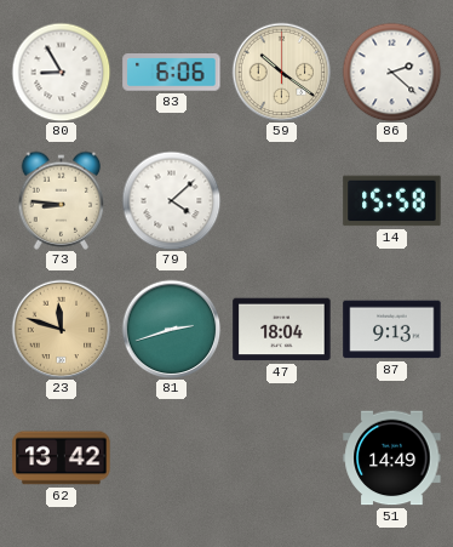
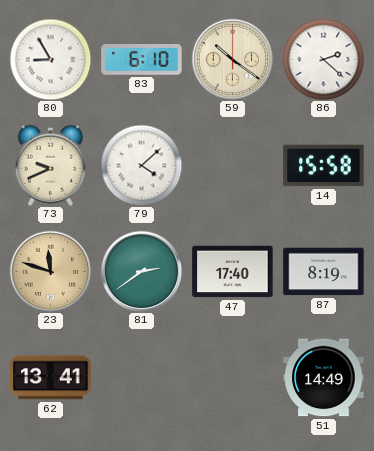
83: 6:06 -> 6:10 (142, 60)
73: 8:46 -> 9:41 (51, 165)
81: 2:42 -> 2:39 (141, 271)
47: 18:04 -> 17:40 (233, 272)
87: 9:13 -> 8:19 (324, 272)
62: 13:42 -> 13:41 (51, 378)
